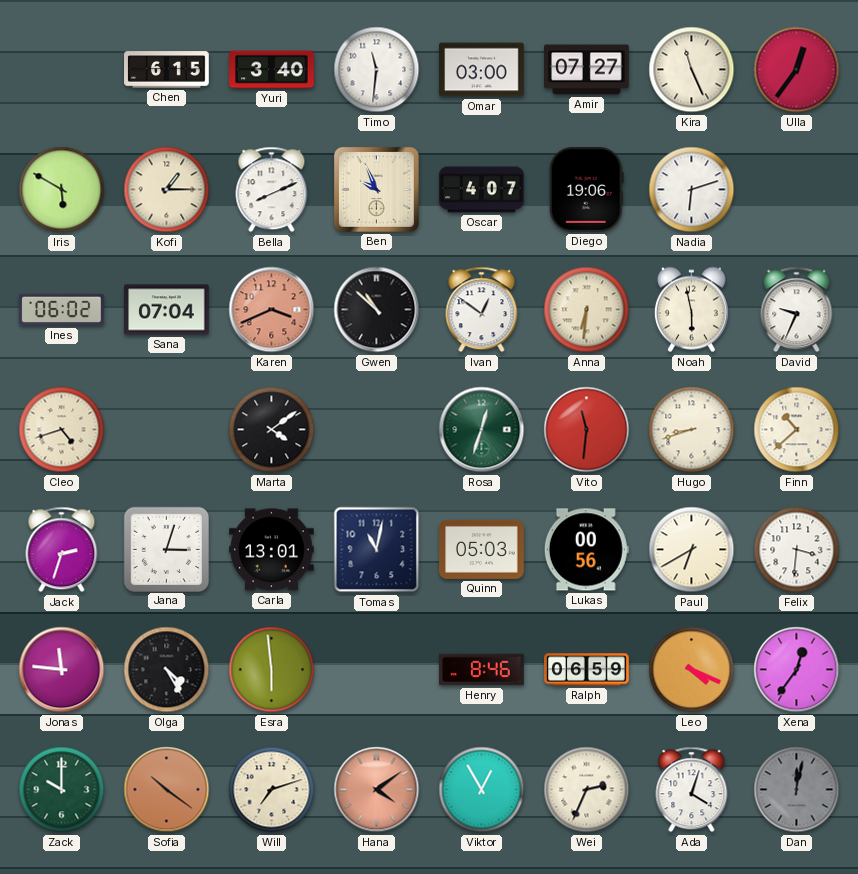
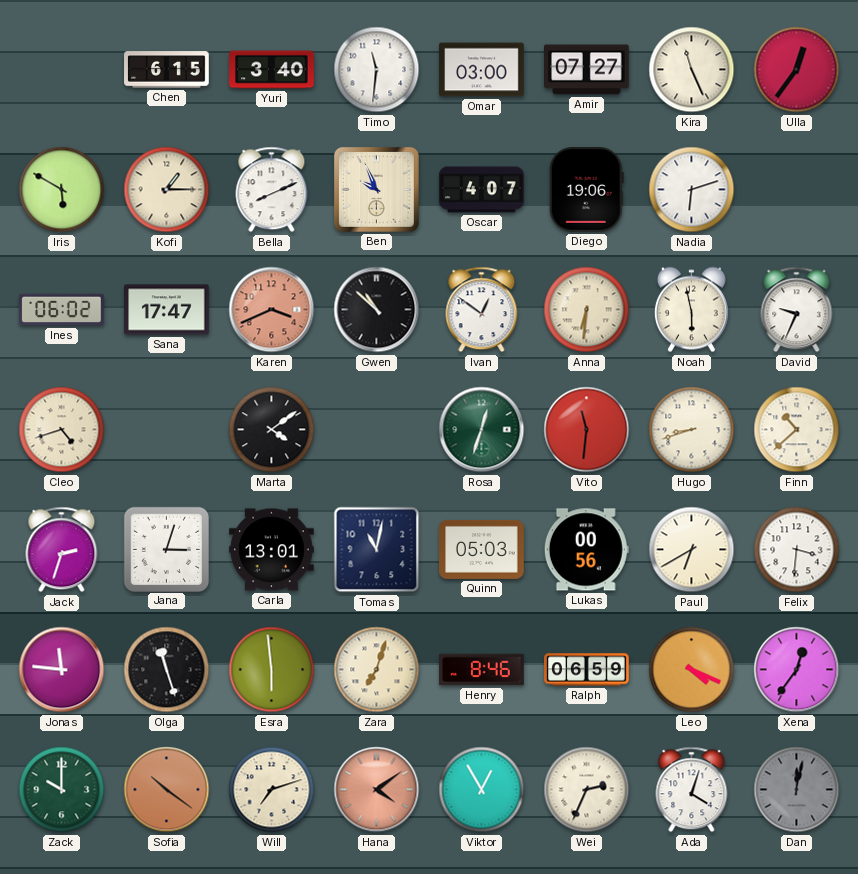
Sana: 07:04 -> 17:47 (167, 310)
Olga: 4:25 -> 11:27 (167, 670)
Zara: none -> 7:03 (377, 670)
